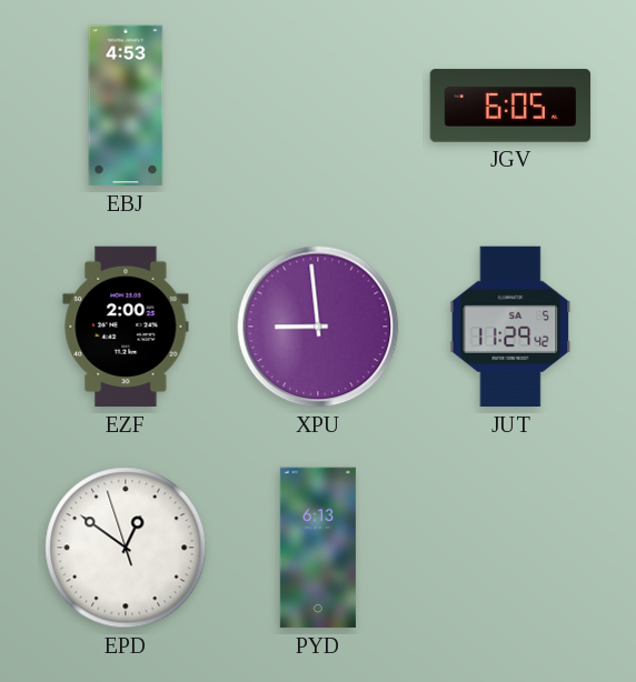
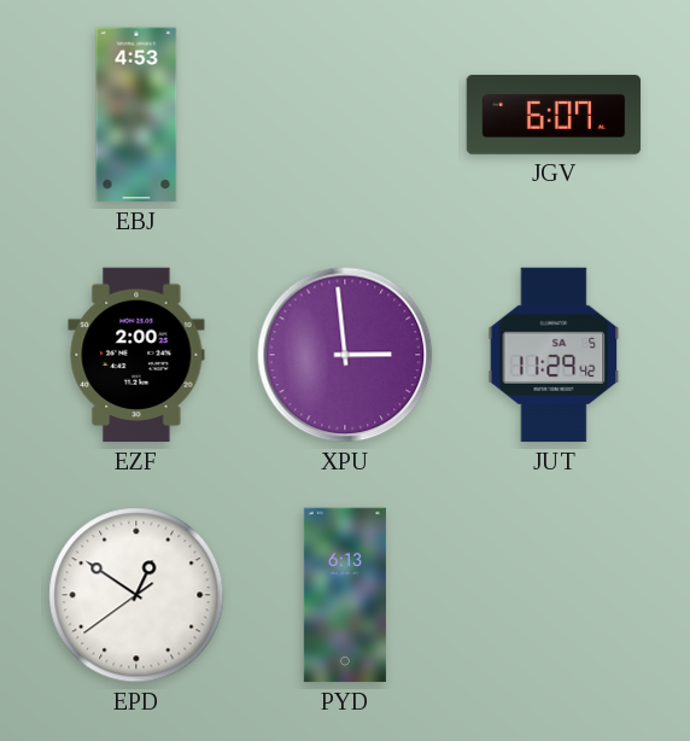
JGV: 6:05 -> 6:07 (554, 115)
XPU: 8:59 -> 2:59 (345, 355)
EPD: 12:50:57 -> 12:50:39 (136, 595)
